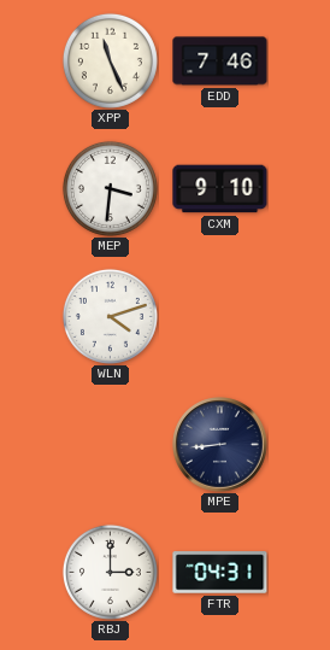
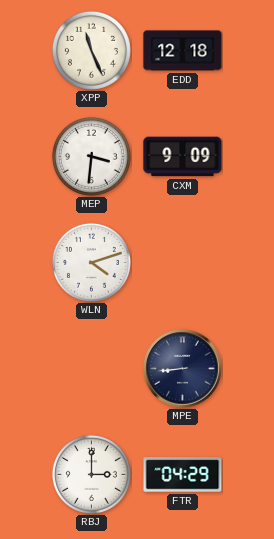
EDD: 7:46 -> 12:18 (183, 51)
CXM: 9:10 -> 9:09 (183, 157)
FTR: 04:31 -> 04:29 (183, 475)
